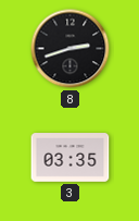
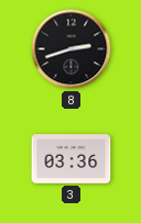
3: 03:35 -> 03:36 (72, 159)
